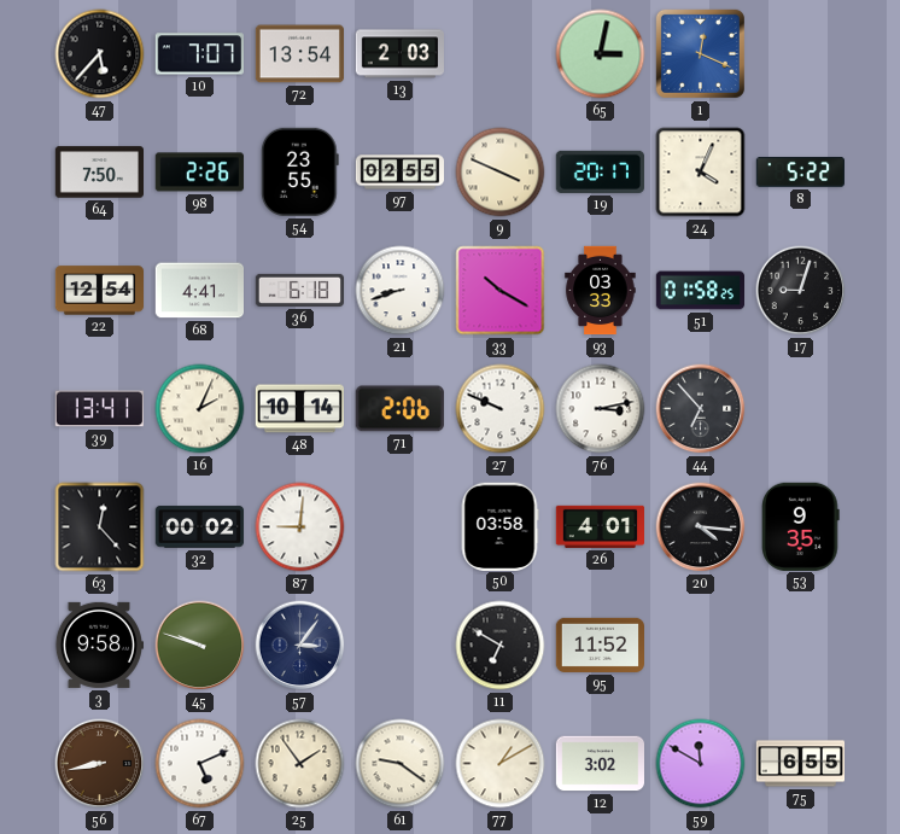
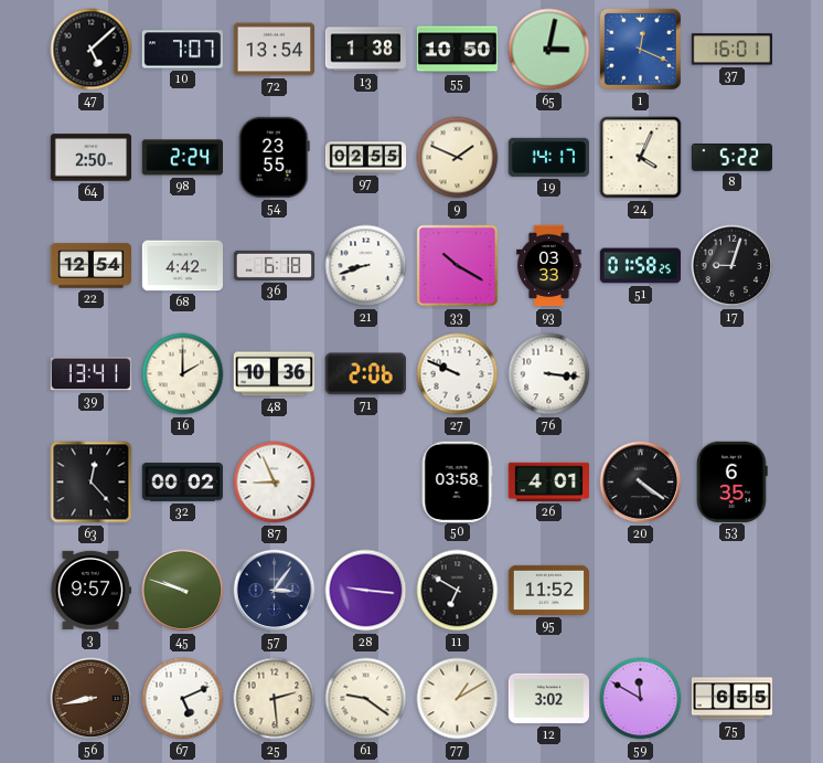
47: 5:37 -> 5:08 (92, 50)
13: 2:03 -> 1:38 (365, 50)
55: none -> 10:50 (457, 50)
37: none -> 16:01 (731, 50)
64: 7:50 -> 2:50 (90, 158)
98: 2:26 -> 2:24 (182, 158)
9: 3:49 -> 1:49 (458, 158)
19: 20:17 -> 14:17 (548, 157)
68: 4:41 -> 4:42 (182, 266)
16: 2:04 -> 2:00 (183, 374)
48: 10:14 -> 10:36 (274, 374)
76: 3:13 -> 3:16 (549, 374)
44: 6:53 -> none (701, 409)
87: 9:01 -> 8:56 (275, 483)
20: 4:16 -> 4:21 (641, 483)
53: 9:35 -> 6:35 (733, 481)
3: 9:58 -> 9:57 (89, 590)
28: none -> 9:16 (366, 591)
25: 1:54 -> 2:29 (275, 699)
